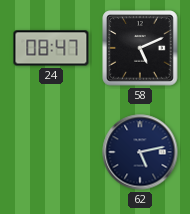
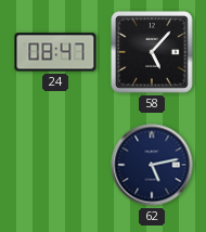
58: 5:11 -> 5:07 (152, 52)
